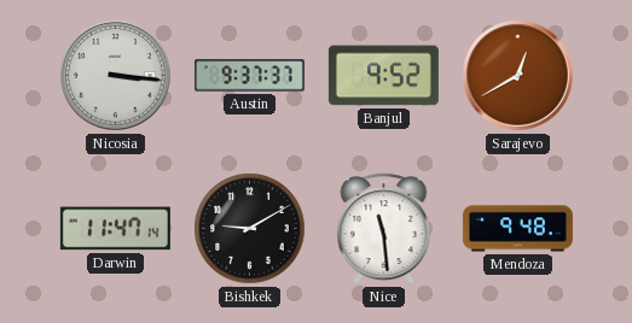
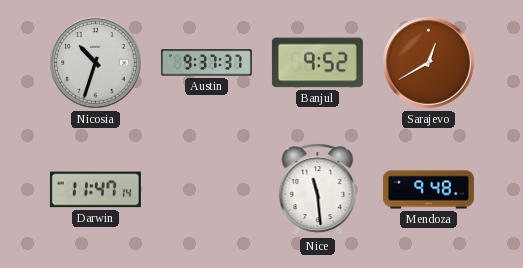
Nicosia: 3:16 -> 10:33 (96, 63)
Bishkek: 9:10 -> none (250, 229)
